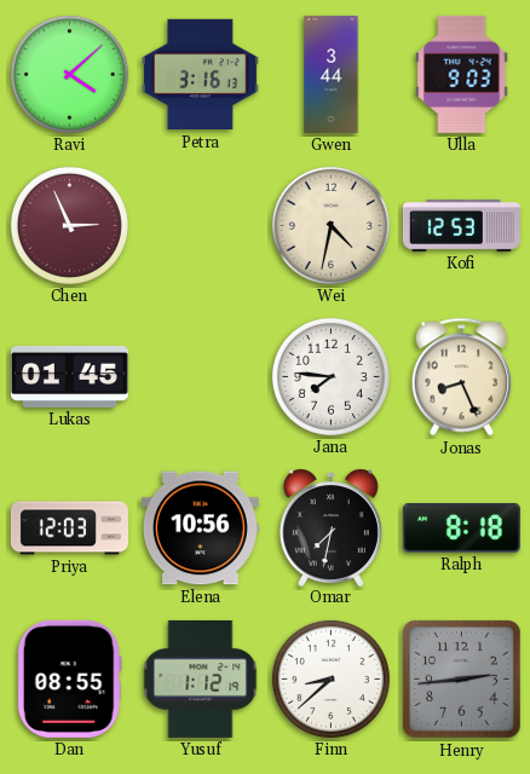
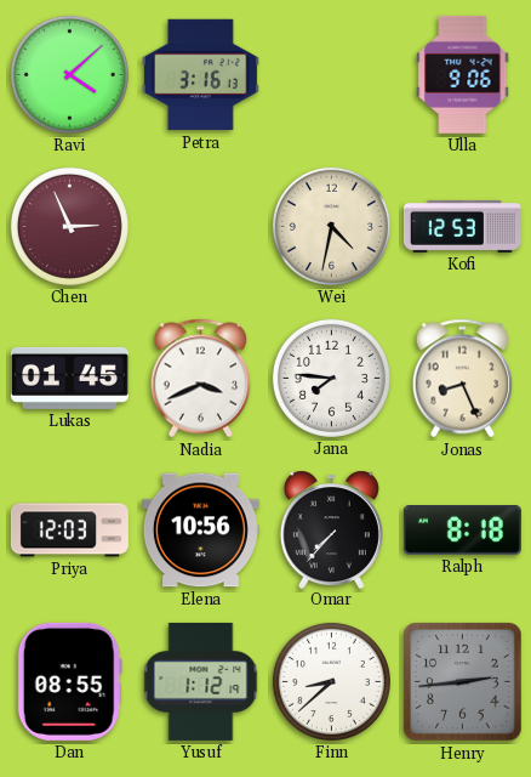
Gwen: 3:44 -> none (332, 74)
Ulla: 9:03 -> 9:06 (463, 74)
Nadia: none -> 3:41 (201, 379)
Omar: 7:32 -> 7:37 (331, 529)
